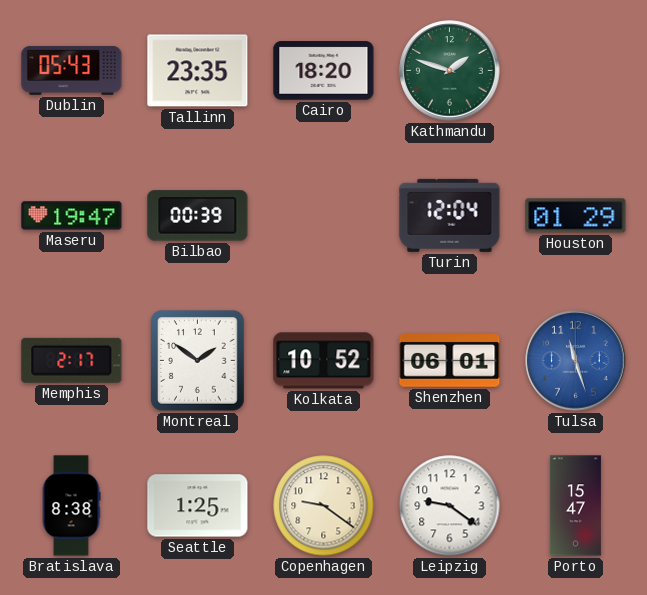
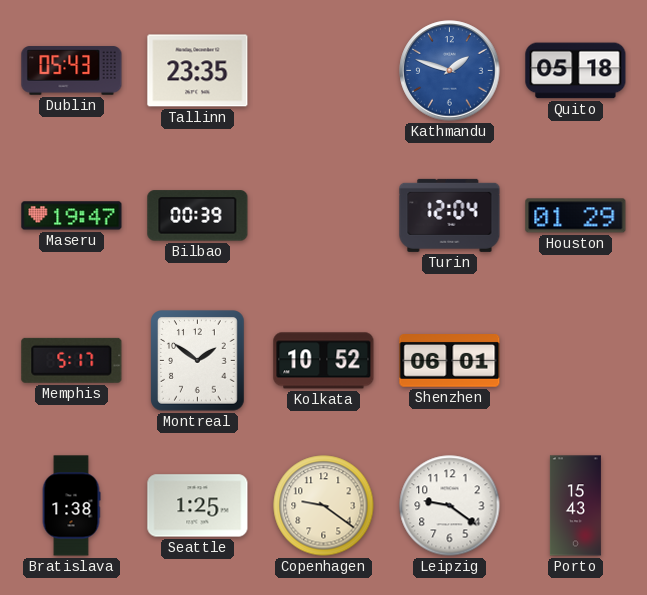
Cairo: 18:20 -> none (324, 71)
Kathmandu dial: green -> blue (450, 71)
Quito: none -> 05:18 (576, 71)
Memphis: 2:17 -> 5:17 (72, 360)
Tulsa: 11:27 -> none (576, 361)
Bratislava: 8:38 -> 1:38 (71, 506)
Porto: 15:47 -> 15:43 (575, 506)
